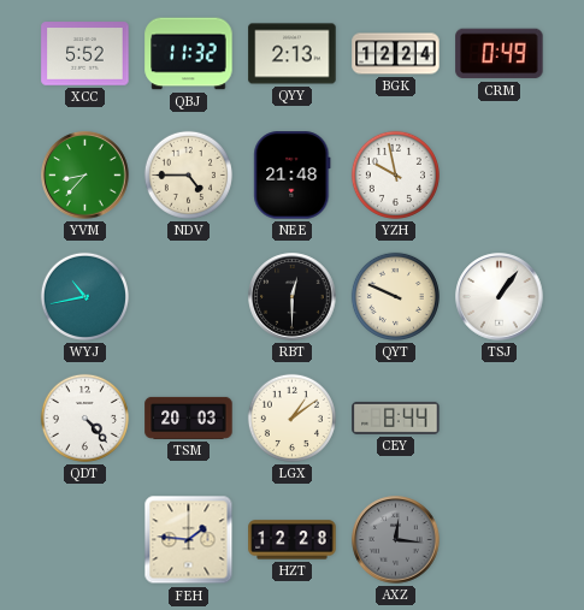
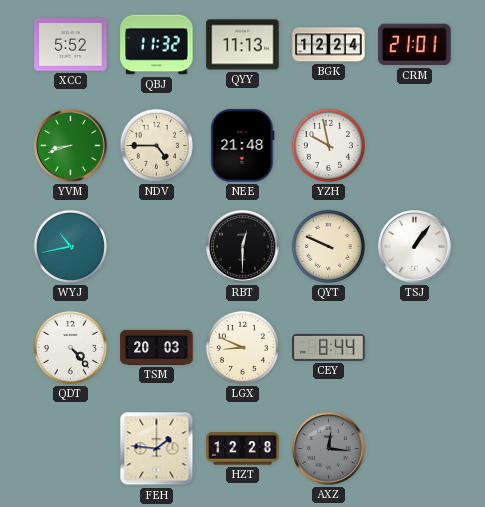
QYY: 2:13 -> 11:13 (243, 45)
CRM: 0:49 -> 21:01 (415, 45)
YVM: 8:37 -> 8:42 (71, 146)
LGX: 1:09 -> 8:49 (242, 347)
